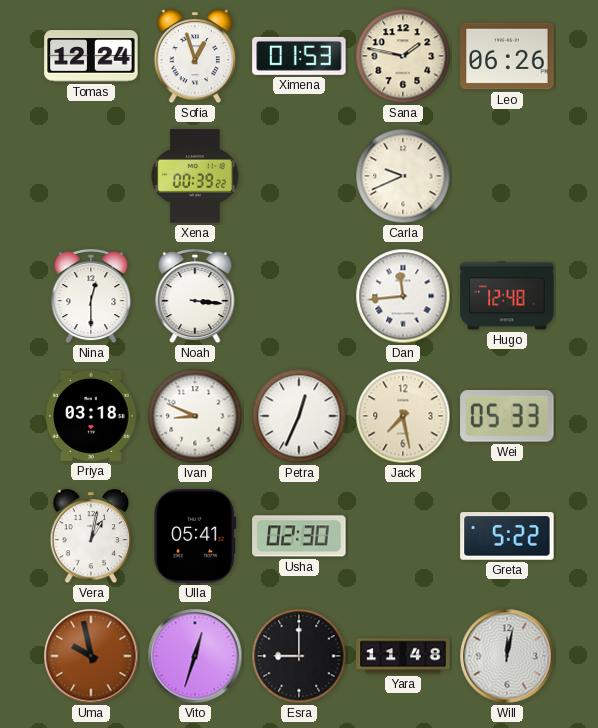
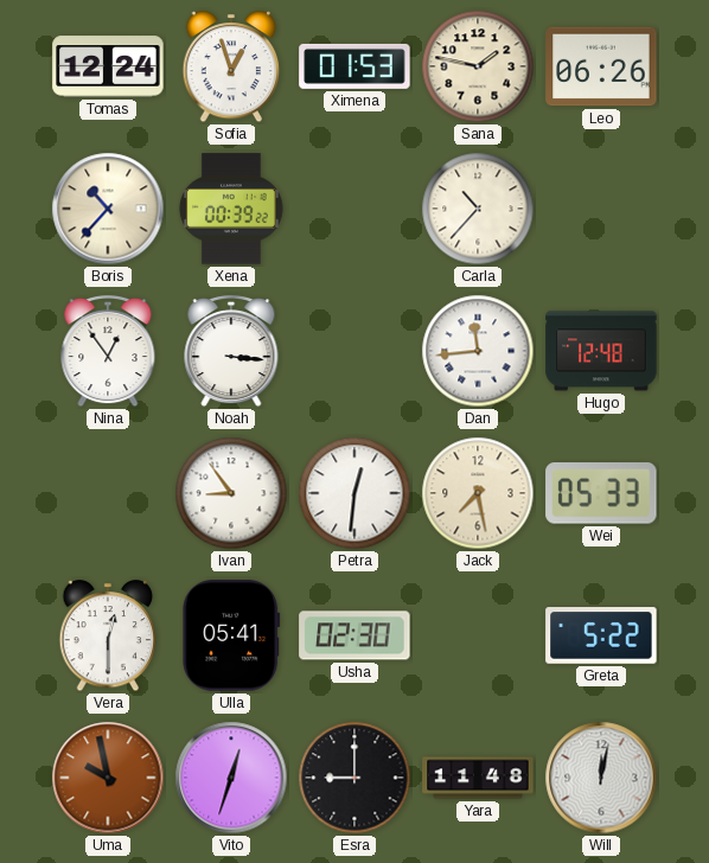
Boris: none -> 10:37 (108, 209)
Carla: 9:41 -> 10:37 (478, 209)
Nina: 12:30 -> 12:54 (108, 352)
Priya: 03:18 -> none (91, 416)
Ivan: 8:49 -> 8:54 (231, 493)
Petra: 12:34 -> 12:31 (354, 493)
Vera: 1:02 -> 12:30 (108, 637)
